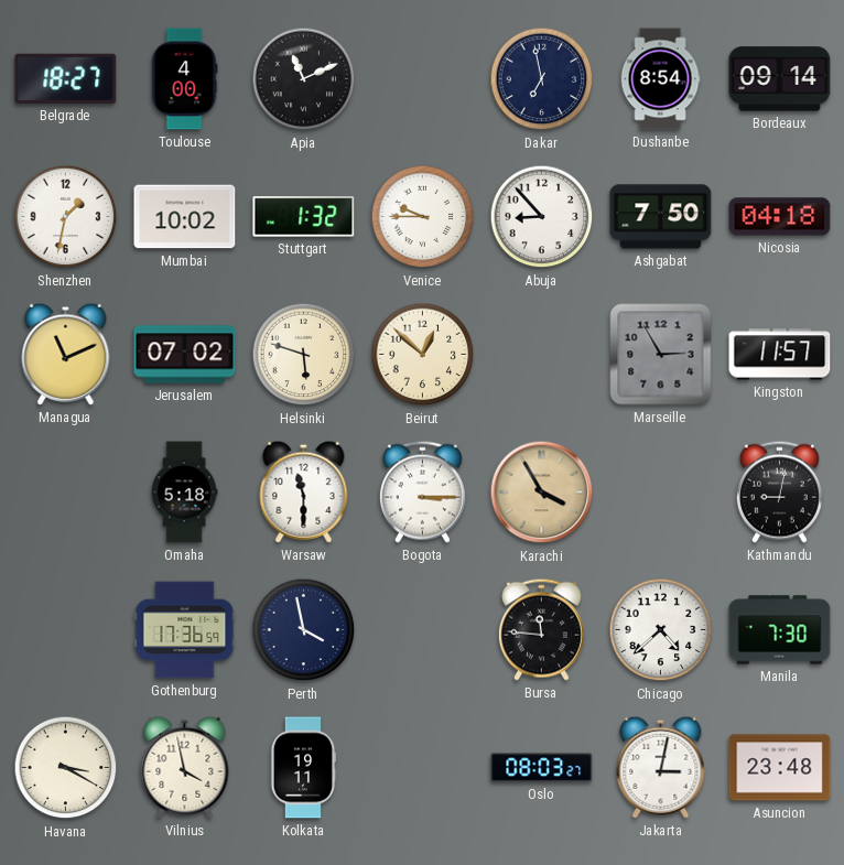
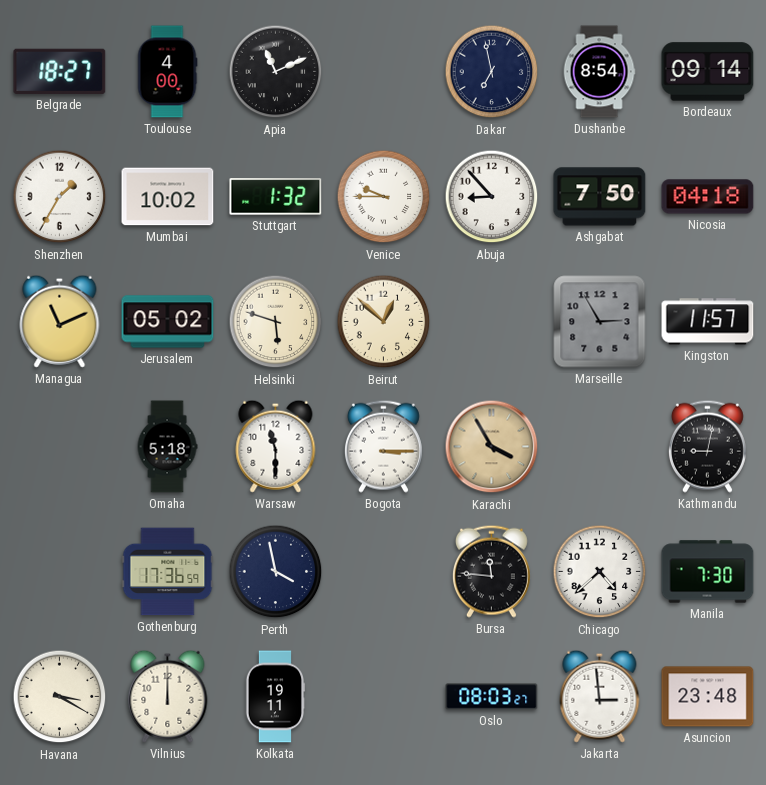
Shenzhen: 1:32 -> 1:35 (60, 197)
Jerusalem: 07:02 -> 05:02 (168, 322)
Vilnius: 3:58 -> 12:00 (168, 696)
Jakarta: 3:02 -> 2:59 (600, 696)
